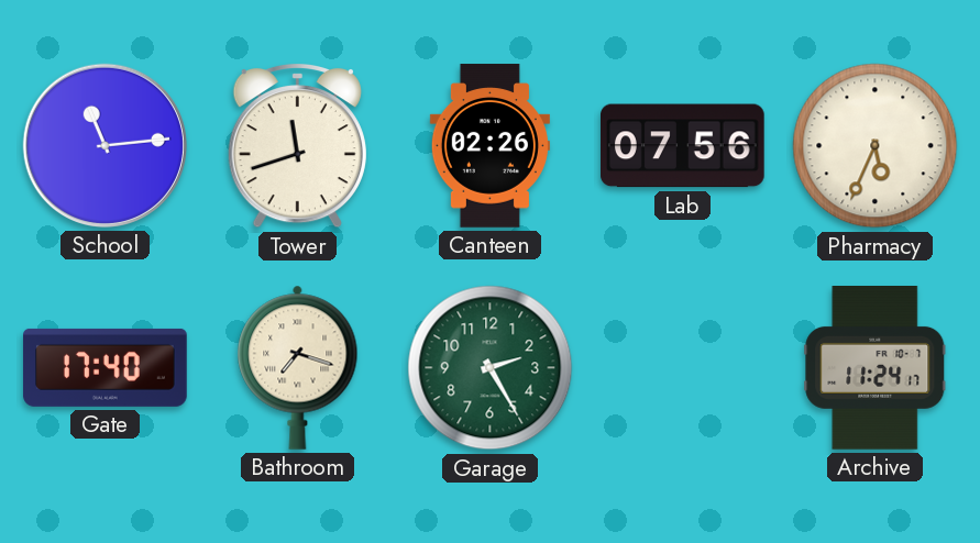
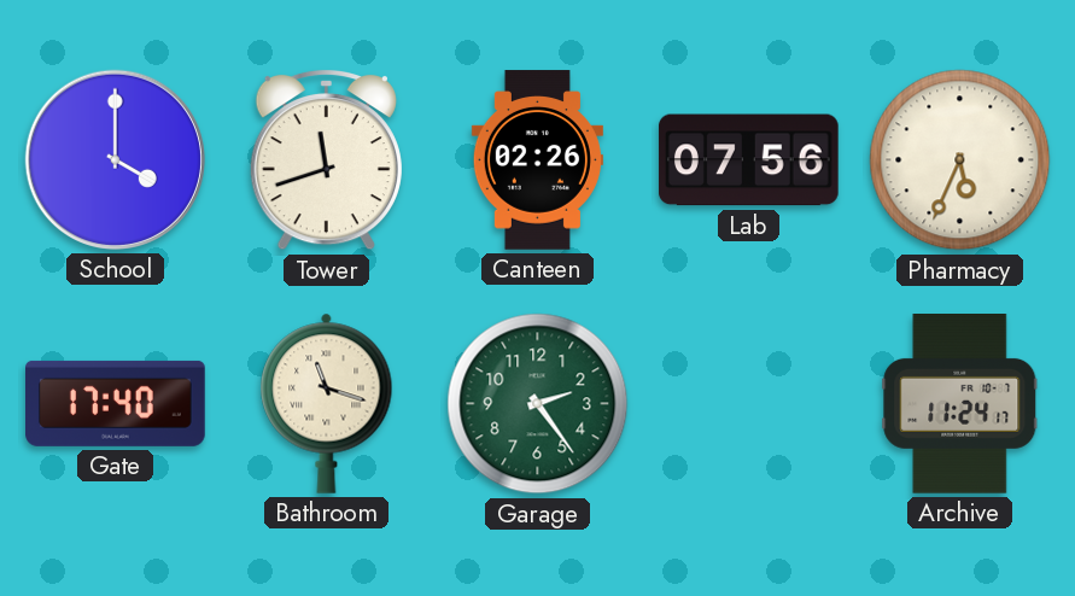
School: 11:14 -> 4:00 (115, 159)
Bathroom: 7:18 -> 11:18 (327, 403)
Garage: 2:25 -> 2:24 (538, 404)
